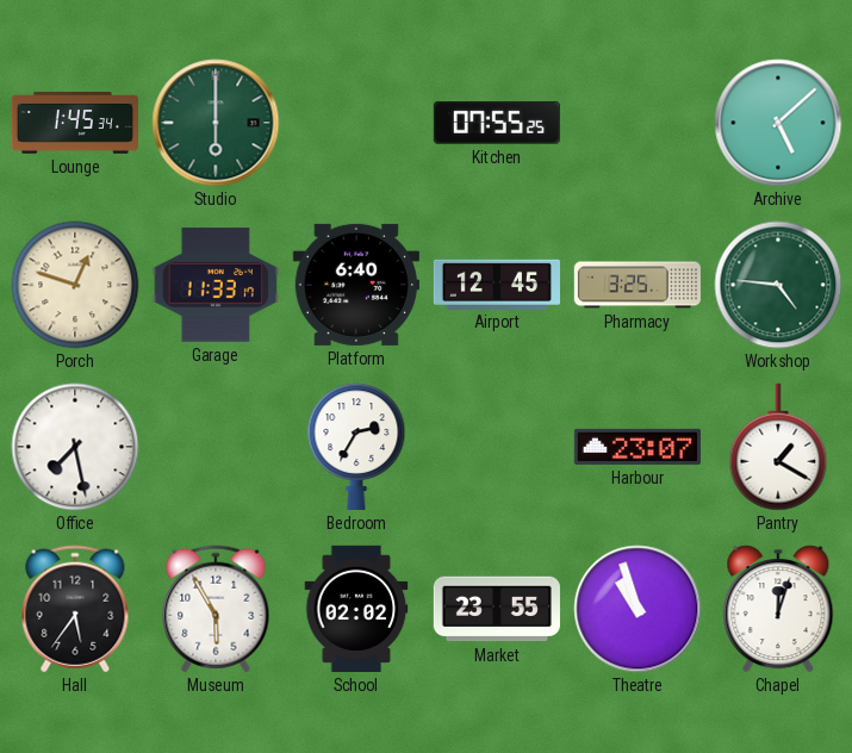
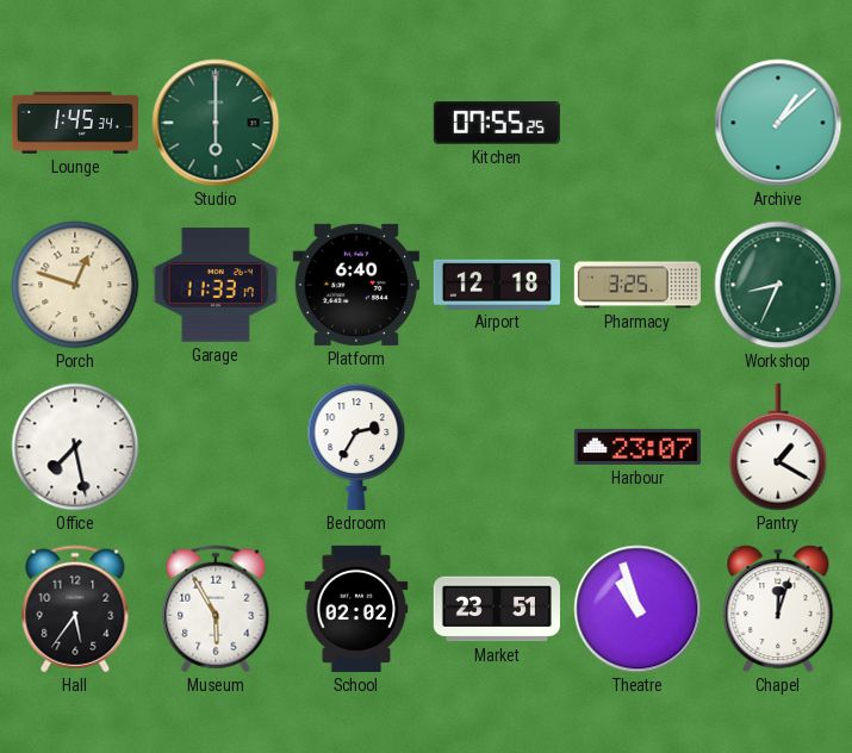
Archive: 5:08 -> 1:08 (778, 123)
Airport: 12:45 -> 12:18 (497, 284)
Workshop: 4:46 -> 8:34 (778, 285)
Market: 23:55 -> 23:51 (497, 609)
